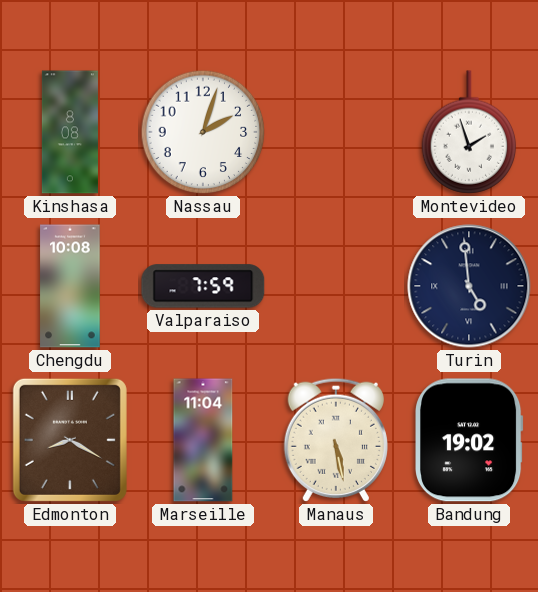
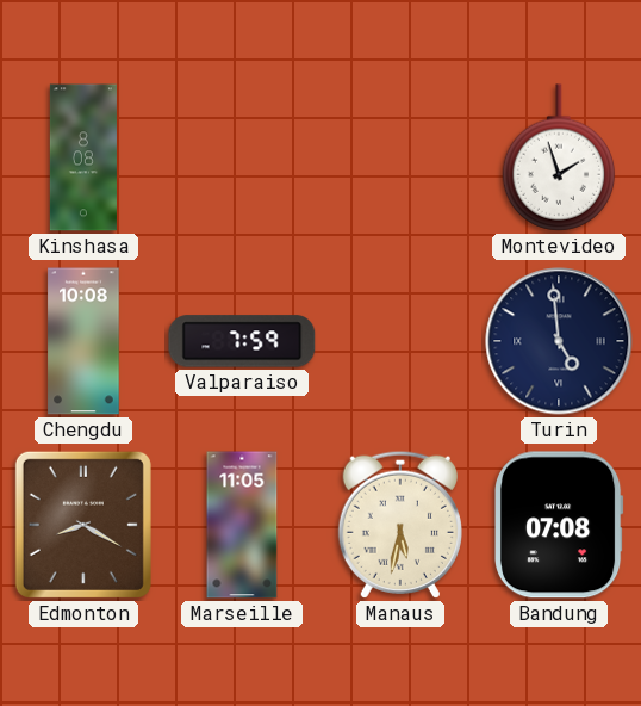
Nassau: 2:03 -> none (203, 132)
Marseille: 11:04 -> 11:05 (242, 525)
Manaus: 5:28 -> 5:32 (400, 525)
Bandung: 19:02 -> 07:08 (560, 525)
